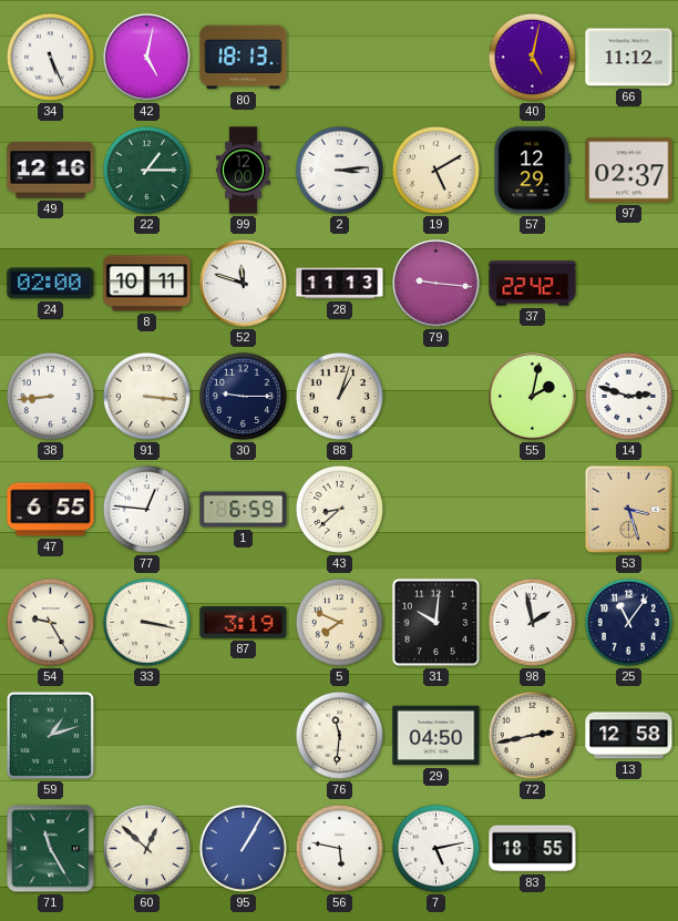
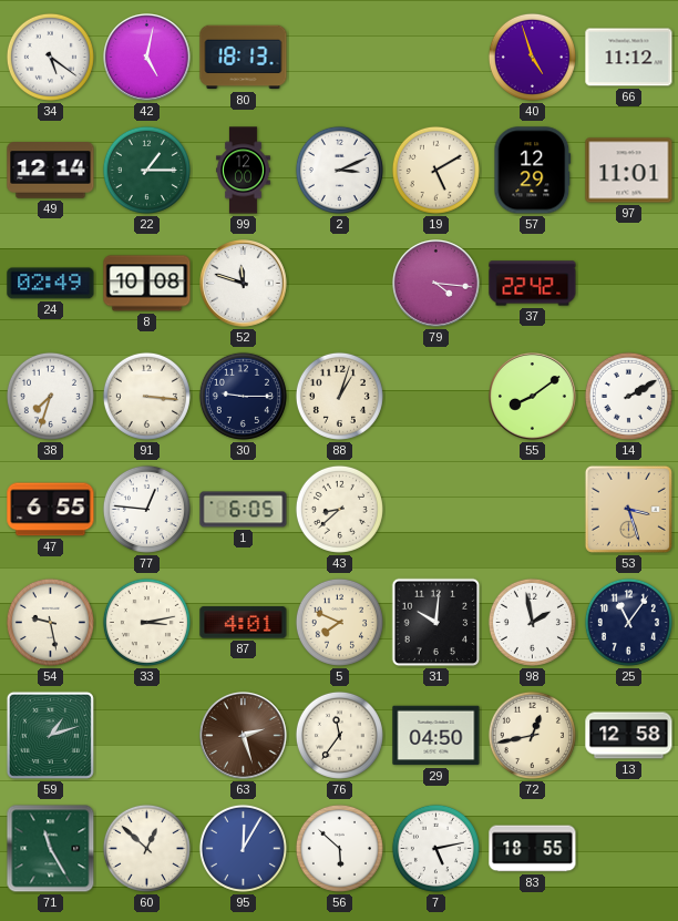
34: 5:26 -> 5:21 (50, 57)
40: 5:02 -> 4:57 (532, 57)
49: 12:16 -> 12:14 (51, 171)
2: 3:14 -> 3:11 (339, 170)
97: 02:37 -> 11:01 (629, 171)
24: 02:00 -> 02:49 (51, 284)
8: 10:11 -> 10:08 (147, 284)
28: 11:13 -> none (340, 284)
79: 9:16 -> 4:16 (436, 284)
38: 8:44 -> 7:33 (50, 396)
55: 2:02 -> 8:09 (533, 397)
14: 2:48 -> 2:10 (628, 396)
1: 6:59 -> 6:05 (244, 510)
54: 9:25 -> 9:28 (50, 622)
33: 3:17 -> 3:13 (146, 622)
87: 3:19 -> 4:01 (244, 623)
63: none -> 2:27 (244, 736)
76: 11:31 -> 11:36 (339, 735)
72: 2:43 -> 12:43 (532, 735)
95: 1:05 -> 12:05 (243, 848)
56: 5:47 -> 5:52 (339, 848)
